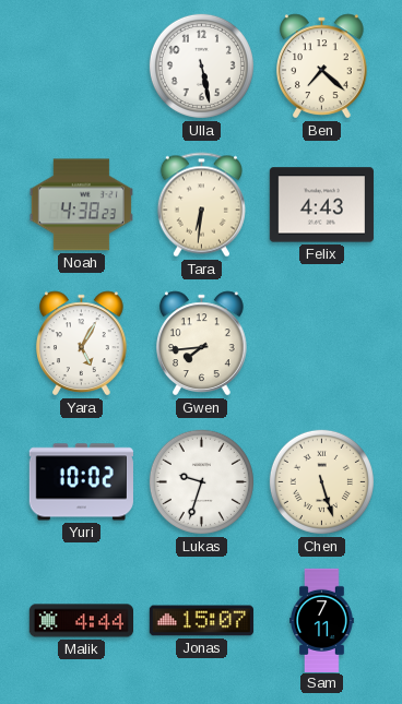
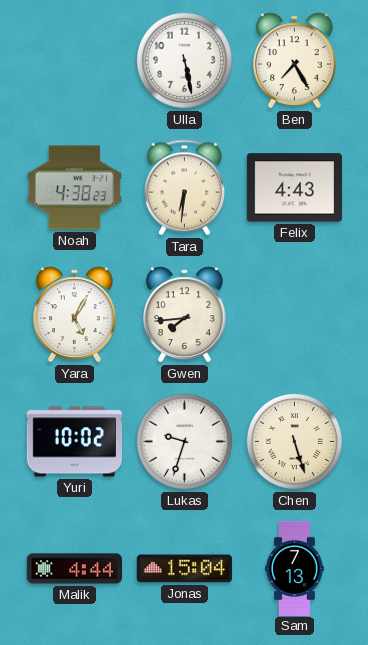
Ben: 7:22 -> 7:25 (295, 61)
Jonas: 15:07 -> 15:04 (184, 569)
Sam: 7:11 -> 7:13 (295, 568)
